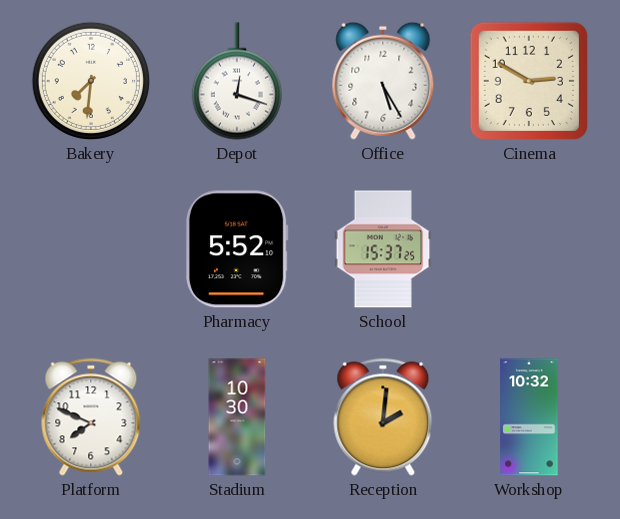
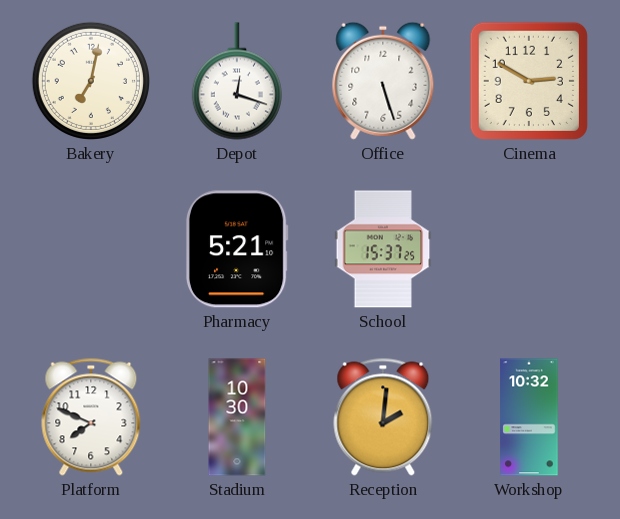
Bakery: 7:31 -> 7:02 (91, 81)
Office: 5:25 -> 5:27 (383, 81)
Pharmacy: 5:52 -> 5:21 (237, 249)
